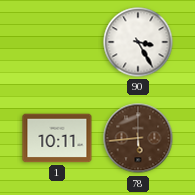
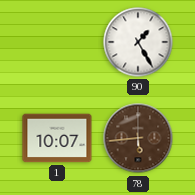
90: 3:25 -> 1:25 (138, 42)
1: 10:11 -> 10:07 (57, 138)
